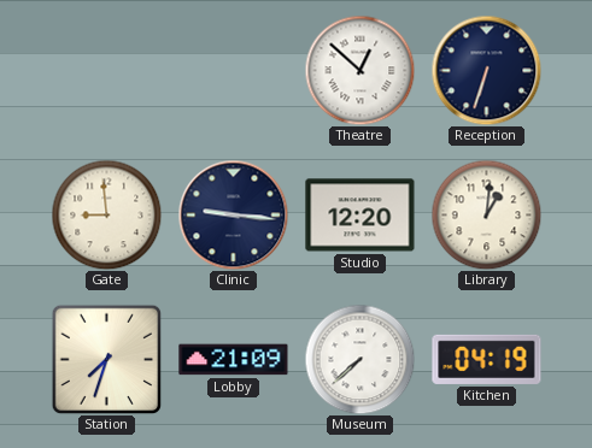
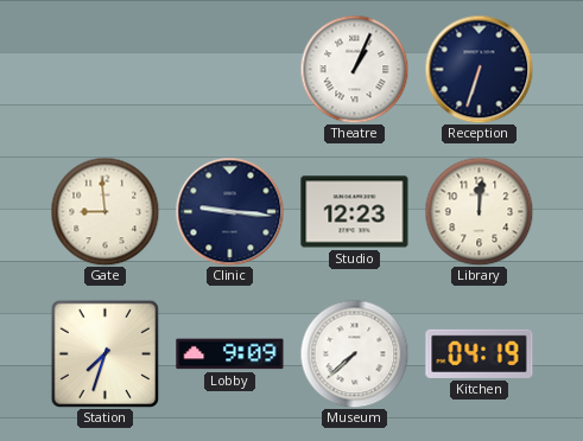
Theatre: 12:52 -> 1:04 (354, 69)
Studio: 12:20 -> 12:23 (355, 212)
Library: 1:01 -> 12:01 (479, 211)
Lobby: 21:09 -> 9:09 (230, 354)
